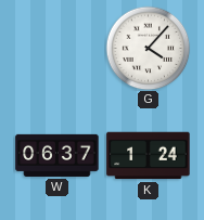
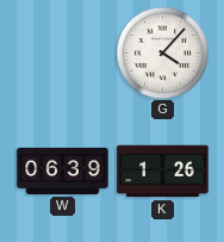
W: 06:37 -> 06:39 (63, 170)
K: 1:24 -> 1:26 (163, 172)
